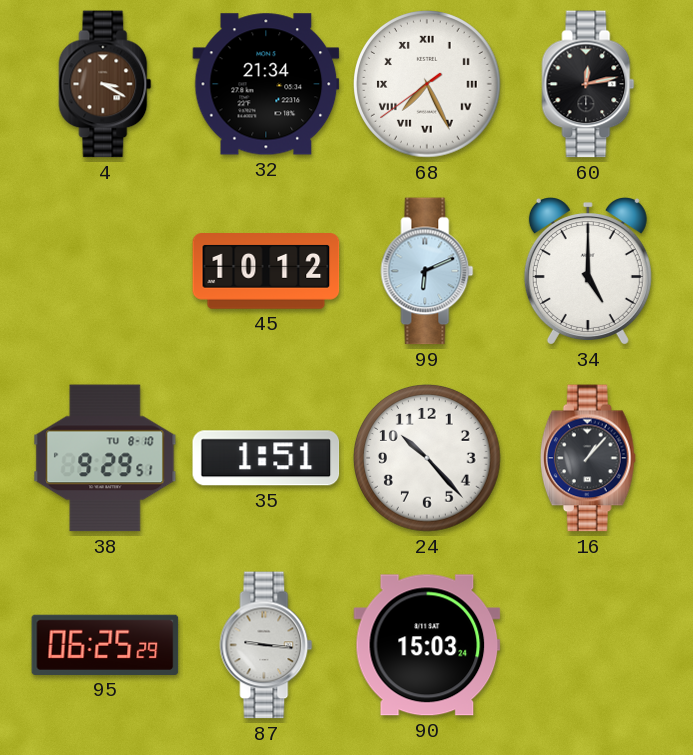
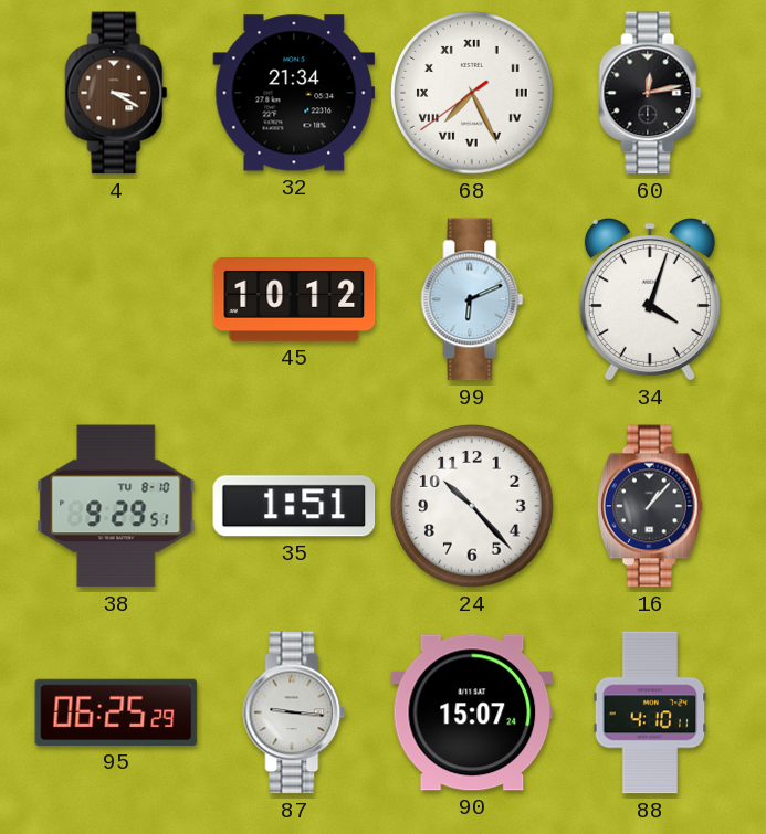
34: 5:00 -> 4:03 (650, 299)
90: 15:03 -> 15:07 (472, 712)
88: none -> 4:10 (650, 712)
